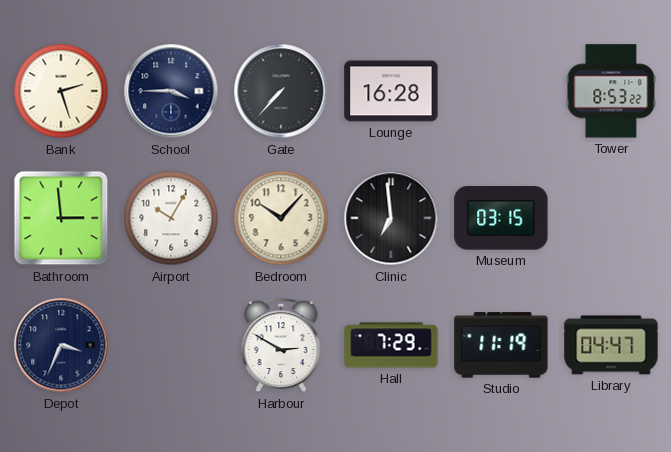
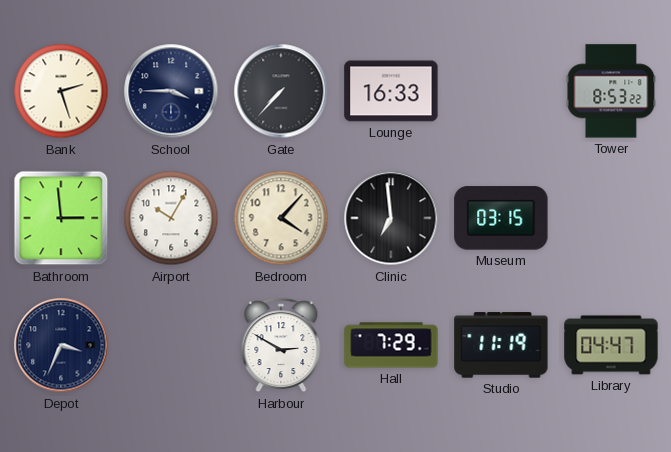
Lounge: 16:28 -> 16:33 (391, 91)
Bedroom: 10:07 -> 4:07 (281, 218)
